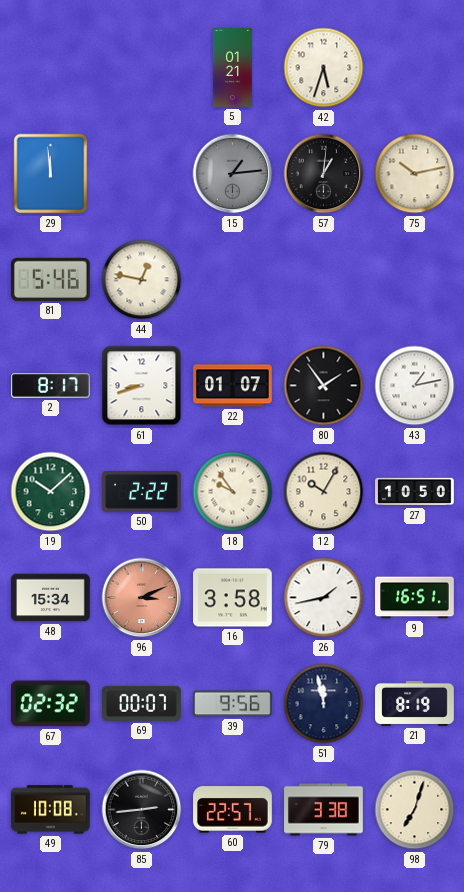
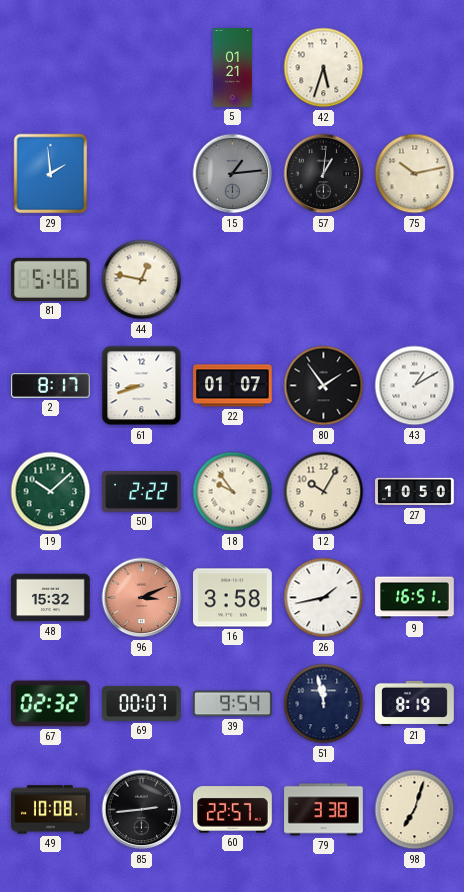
29: 11:59 -> 1:59 (51, 174)
43: 1:13 -> 1:10 (415, 386)
48: 15:34 -> 15:32 (51, 598)
39: 9:56 -> 9:54 (233, 704)
